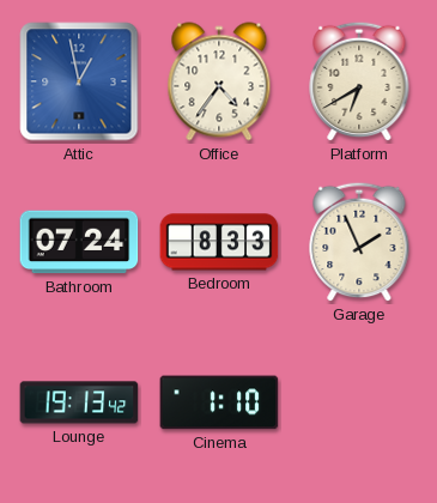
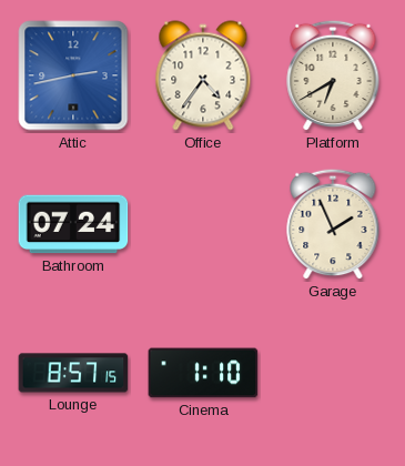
Attic: 12:58 -> 2:43 (73, 75)
Bedroom: 8:33 -> none (219, 242)
Lounge: 19:13 -> 8:57 (73, 373)
